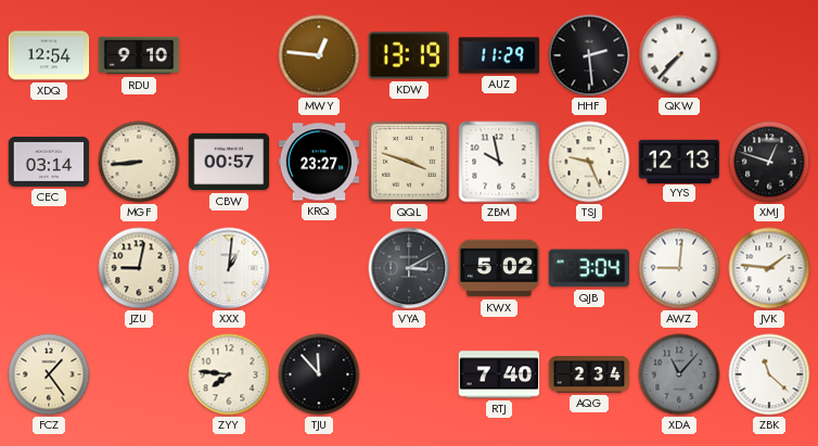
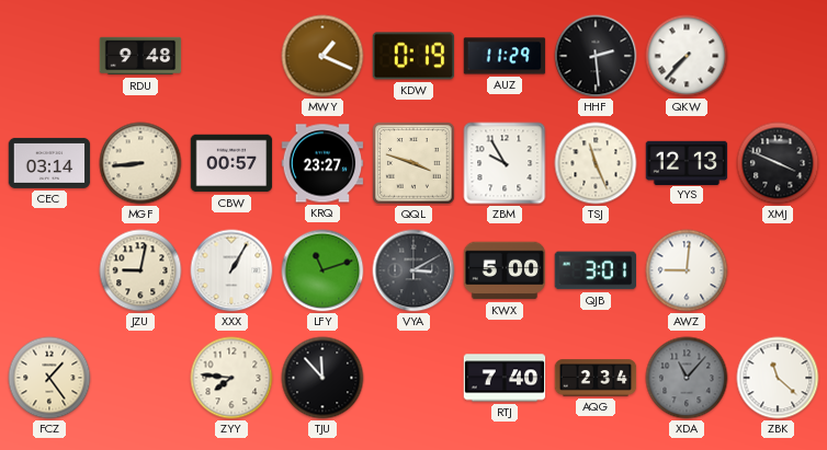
XDQ: 12:54 -> none (49, 55)
RDU: 9:10 -> 9:48 (140, 56)
MWY: 12:46 -> 1:19 (322, 56)
KDW: 13:19 -> 0:19 (413, 56)
ZBM: 9:58 -> 9:55 (505, 163)
TSJ: 9:26 -> 11:26 (596, 163)
XMJ: 12:48 -> 3:49 (778, 163)
XXX: 1:01 -> 1:05 (231, 270)
LFY: none -> 11:12 (322, 270)
KWX: 5:02 -> 5:00 (505, 270)
QJB: 3:04 -> 3:01 (596, 270)
JVK: 1:46 -> none (769, 268)
